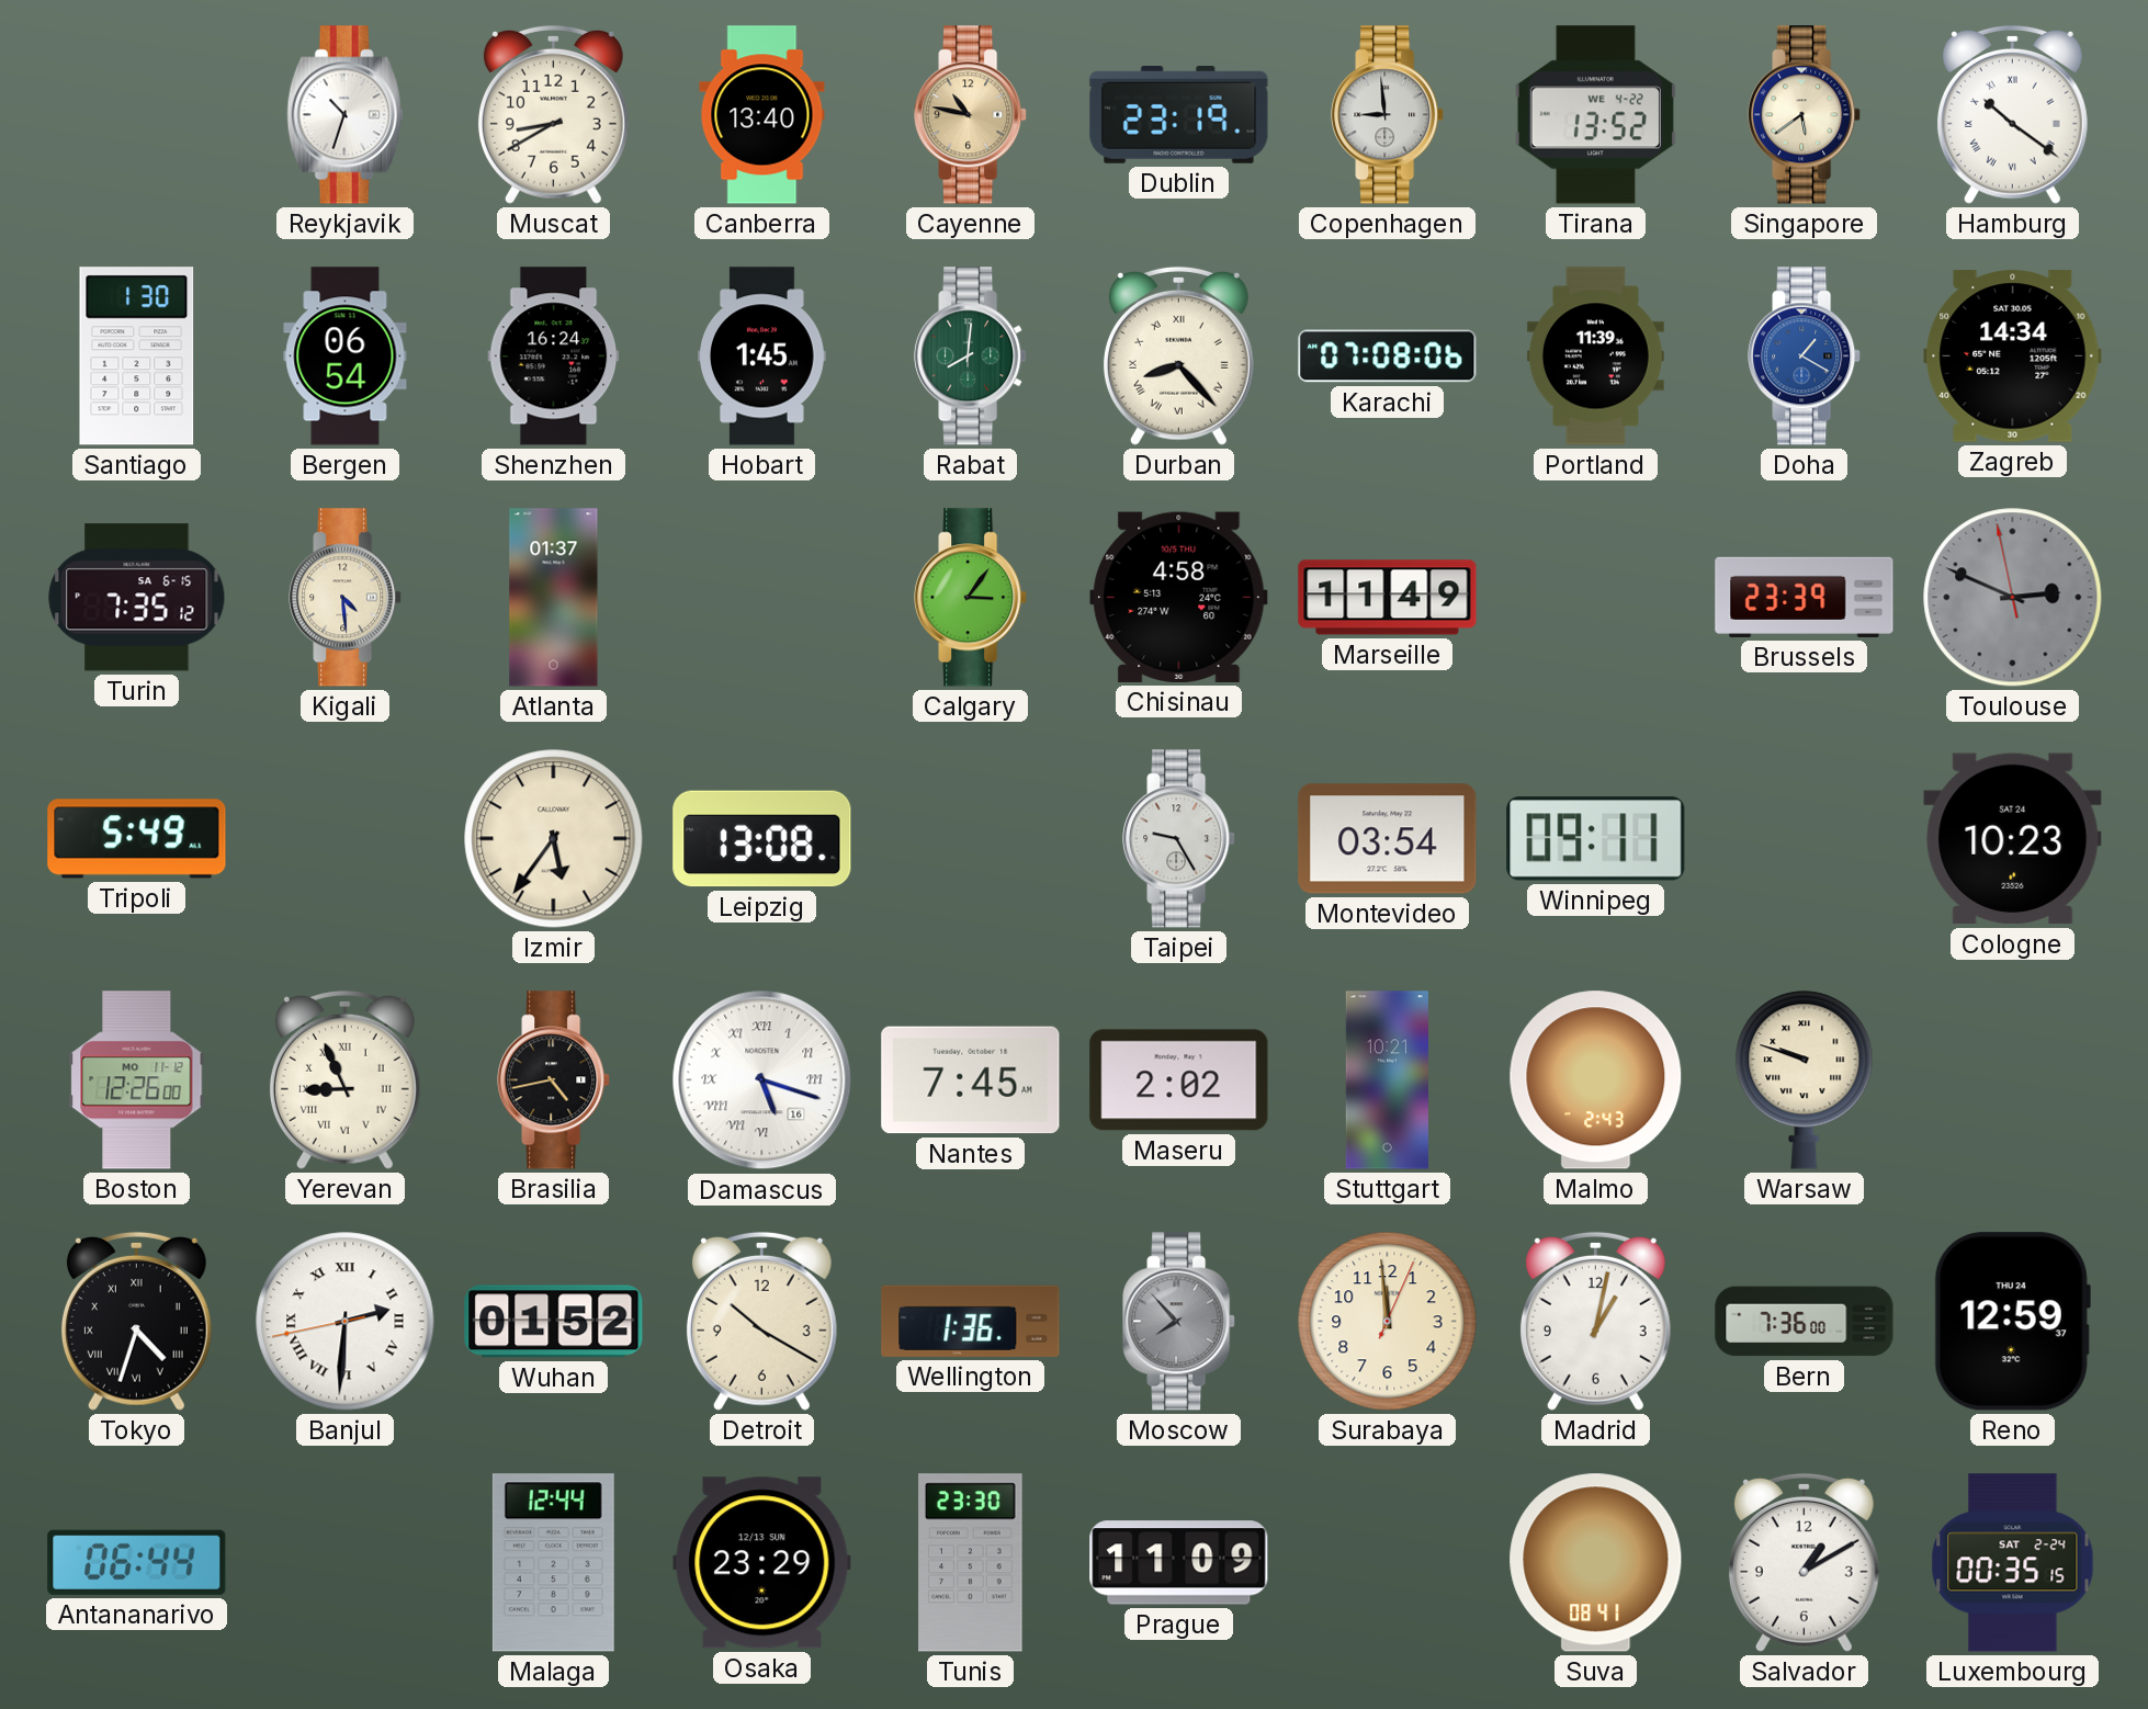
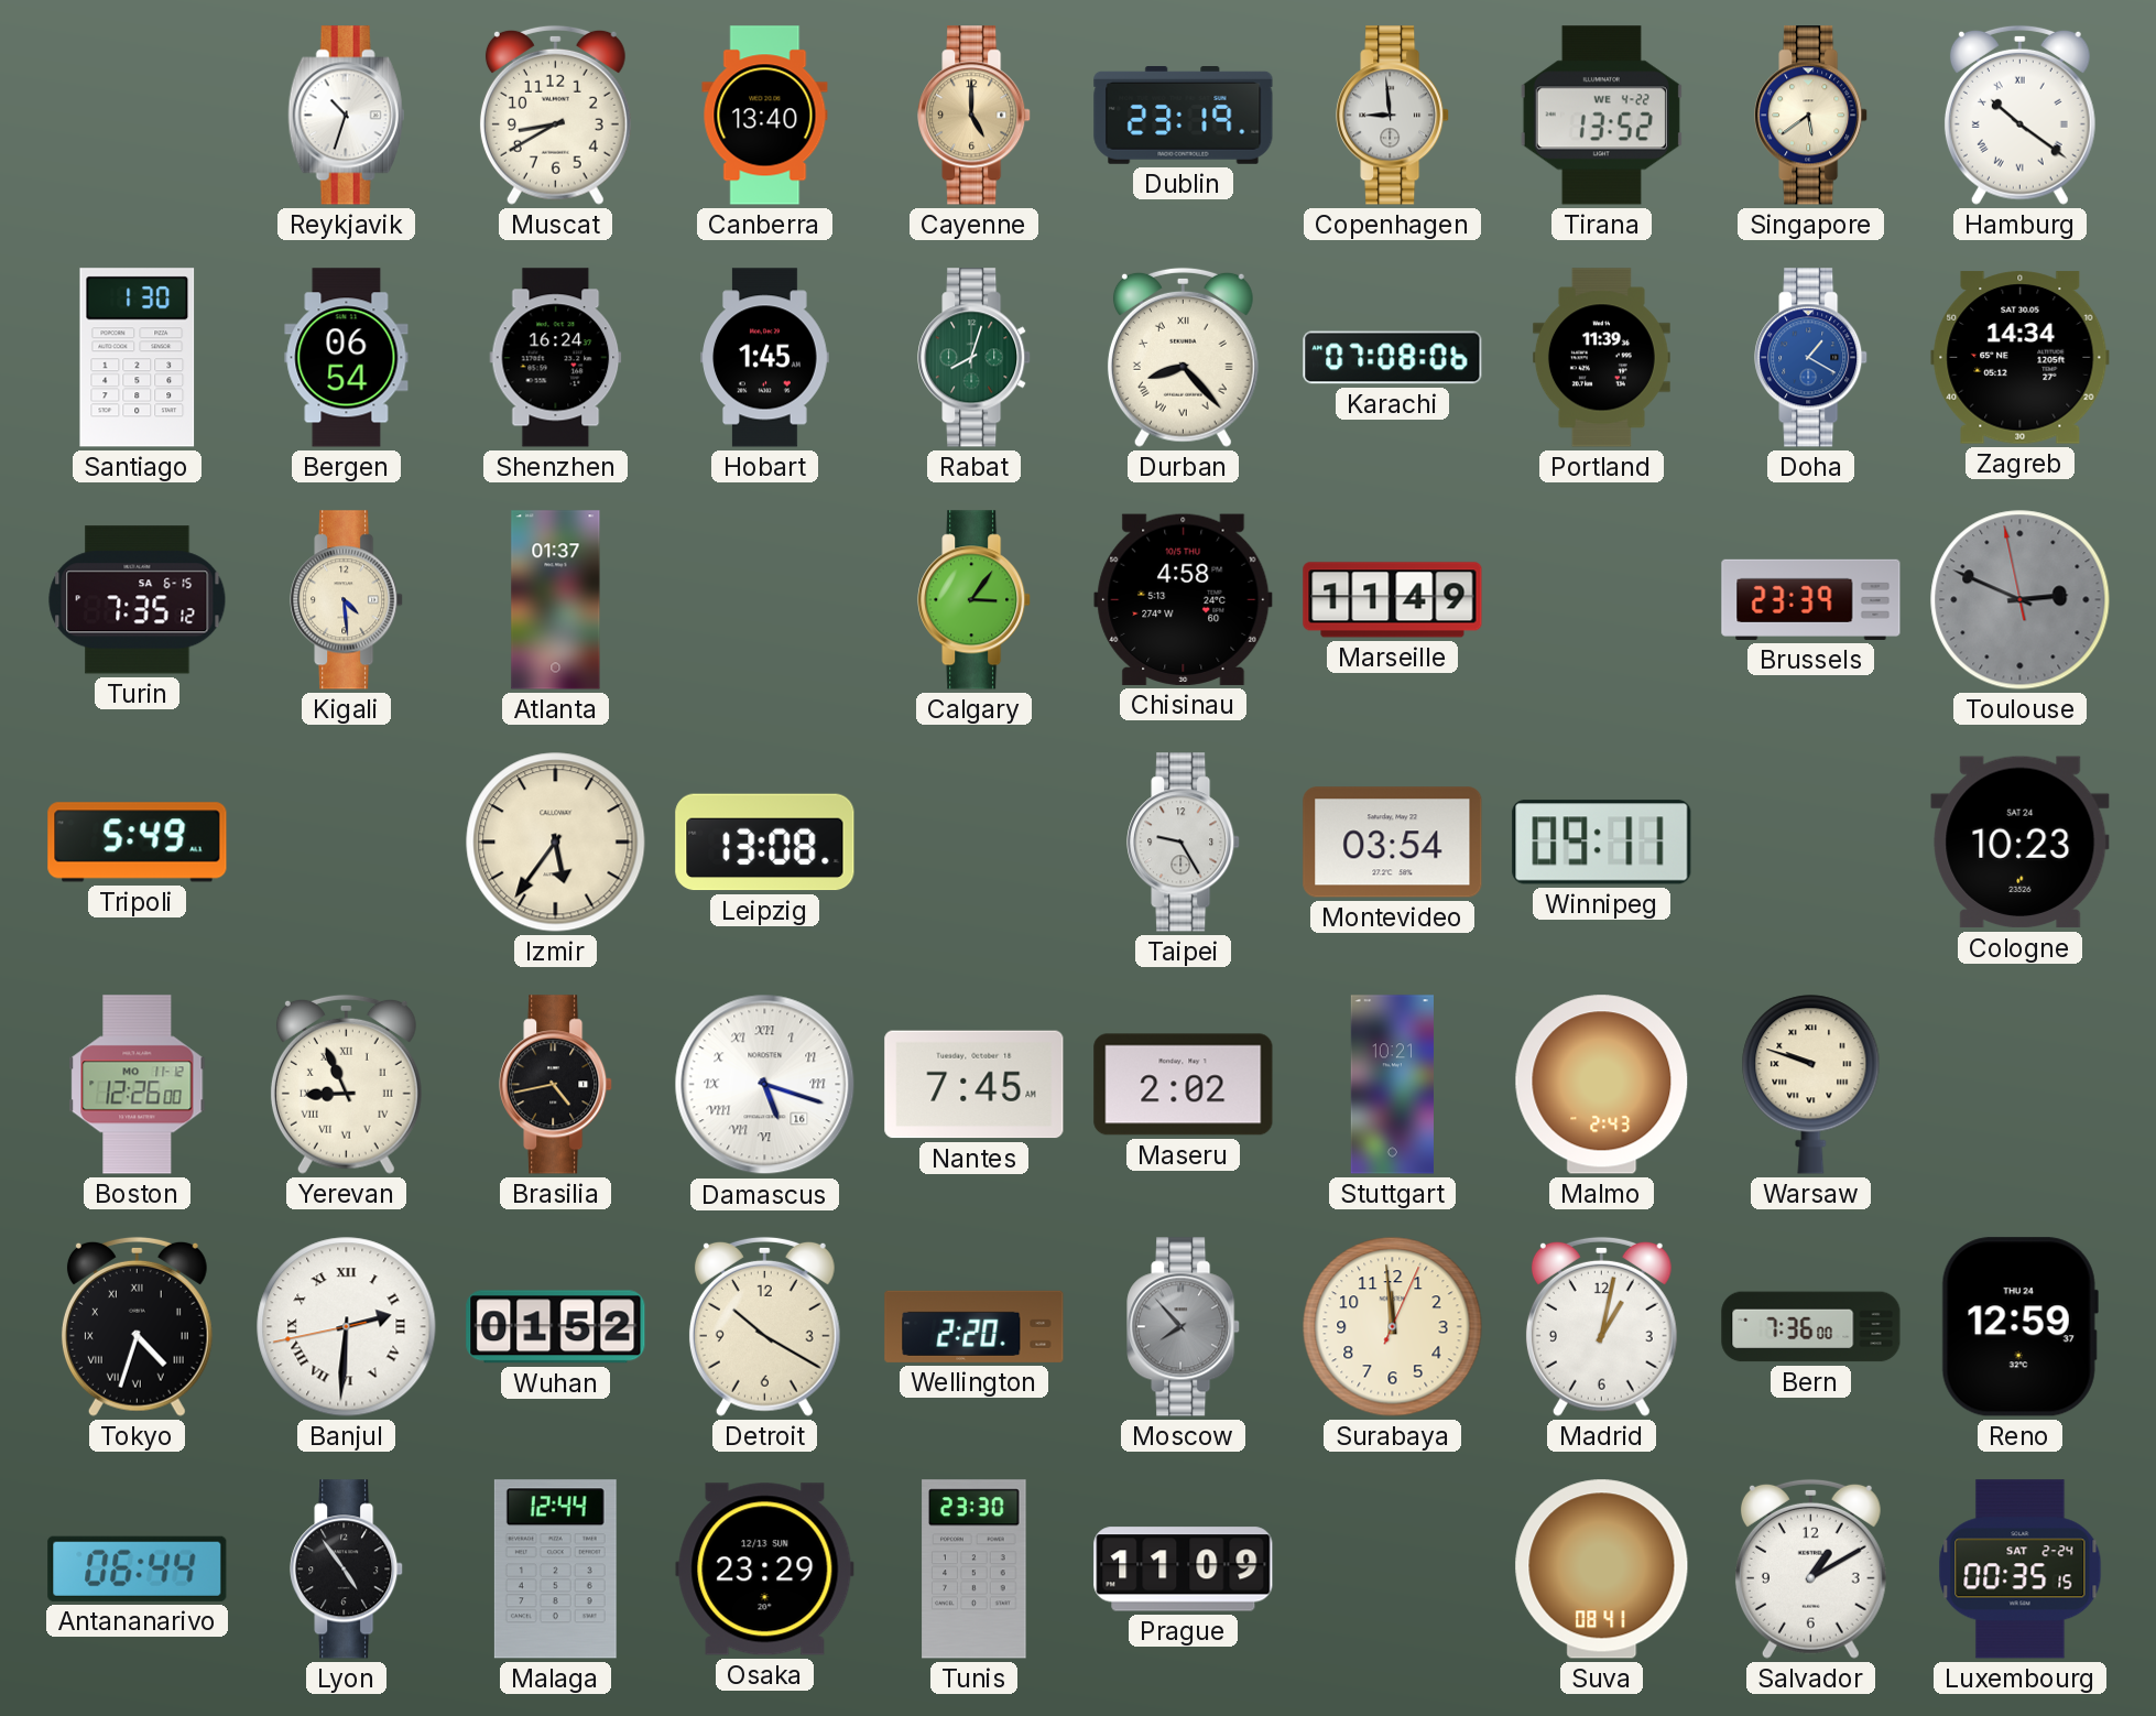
Cayenne: 10:47 -> 5:00 (974, 116)
Rabat: 8:01 -> 8:03 (974, 358)
Wellington: 1:36 -> 2:20 (974, 1326)
Lyon: none -> 4:54 (347, 1570)
